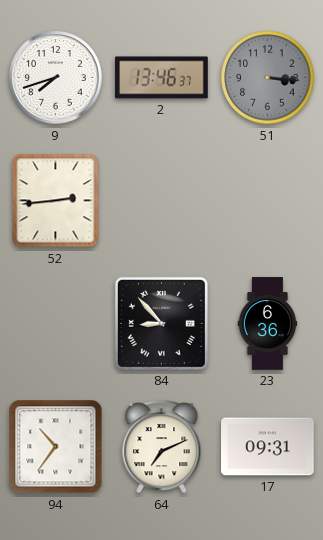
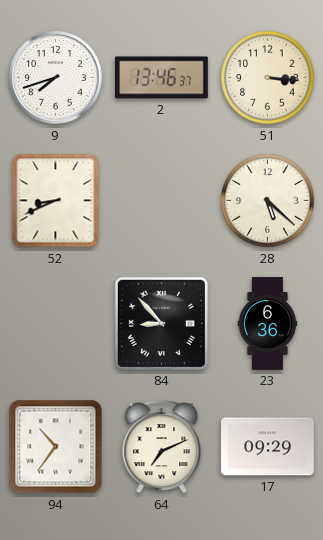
51 dial: grey -> cream (268, 78)
52: 2:44 -> 8:41 (56, 201)
28: none -> 5:22 (268, 201)
17: 09:31 -> 09:29 (268, 447)
